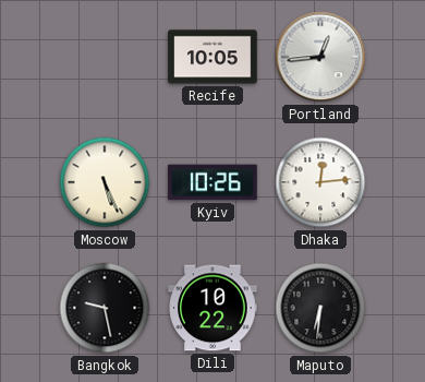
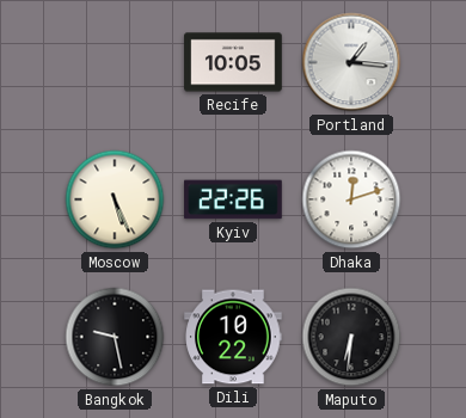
Portland: 12:44 -> 1:16 (351, 62)
Kyiv: 10:26 -> 22:26 (233, 199)
Dhaka: 12:14 -> 12:12 (351, 199)
